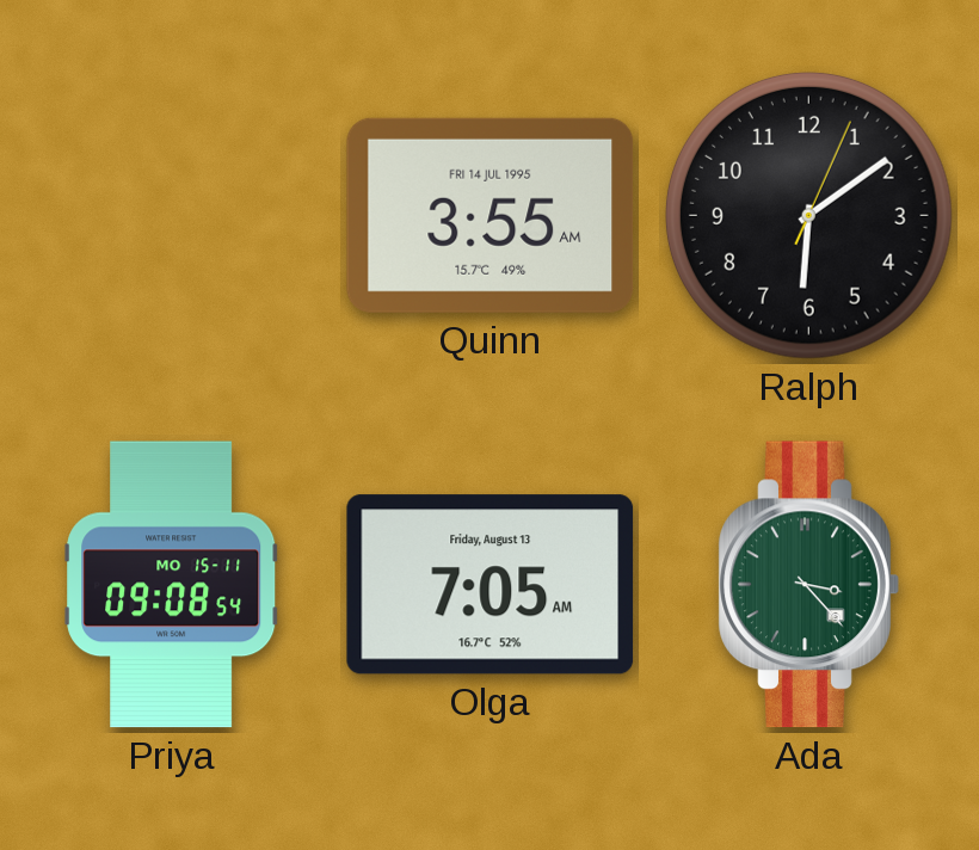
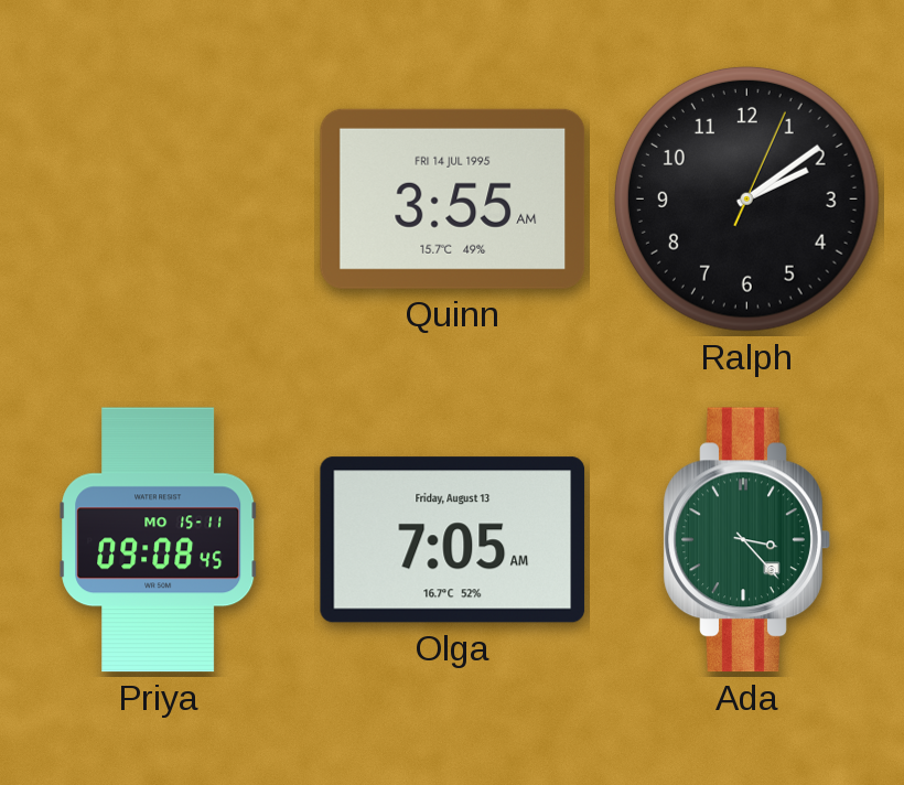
Ralph: 6:09 -> 2:09 (746, 198)
Priya: 09:08:54 -> 09:08:45 (159, 540)
